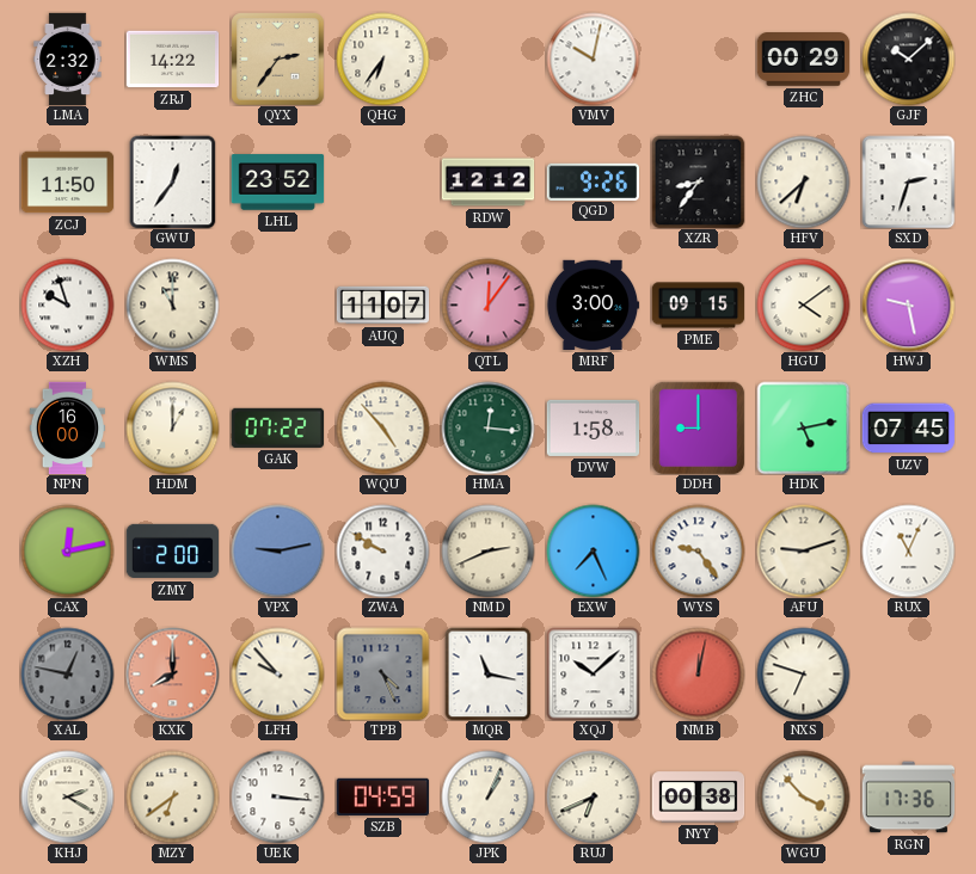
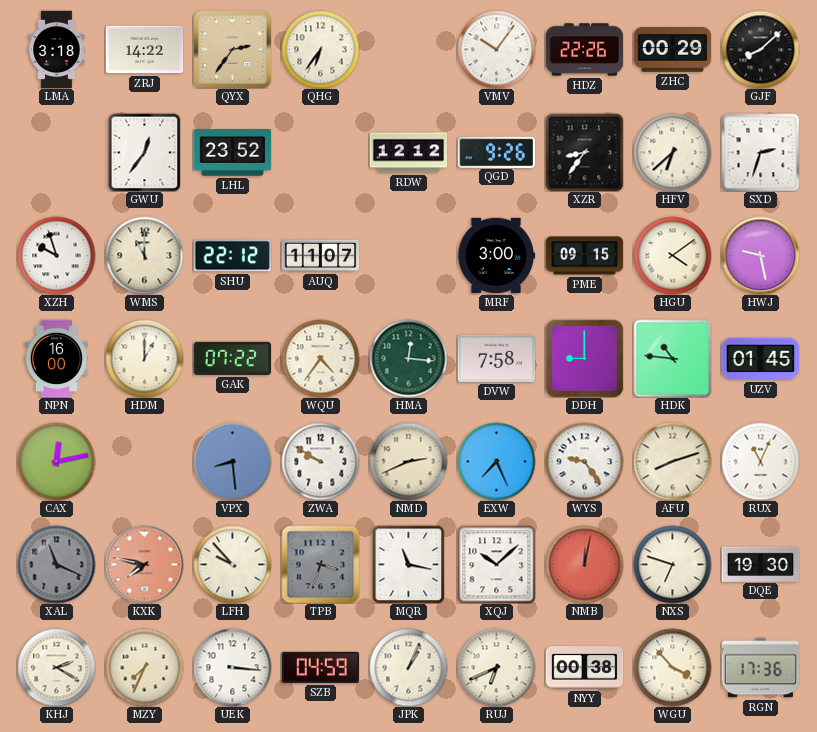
LMA: 2:32 -> 3:18 (57, 49)
VMV: 10:02 -> 10:06 (496, 49)
HDZ: none -> 22:26 (584, 50)
GJF: 10:08 -> 8:08 (760, 49)
ZCJ: 11:50 -> none (67, 183)
SHU: none -> 22:12 (232, 256)
QTL: 12:06 -> none (487, 304)
WQU: 4:53 -> 4:36 (320, 358)
DVW: 1:58 -> 7:58 (496, 358)
HDK: 5:13 -> 10:46 (672, 358)
UZV: 07:45 -> 01:45 (760, 359)
ZMY: 2:00 -> none (172, 552)
VPX: 9:13 -> 8:29 (232, 461)
AFU: 9:12 -> 8:12 (672, 461)
XAL: 12:47 -> 11:19 (56, 564)
KXK: 8:00 -> 7:47 (144, 564)
TPB: 4:26 -> 3:33 (320, 564)
DQE: none -> 19:30 (760, 564)
MZY: 6:39 -> 7:34 (144, 667)
